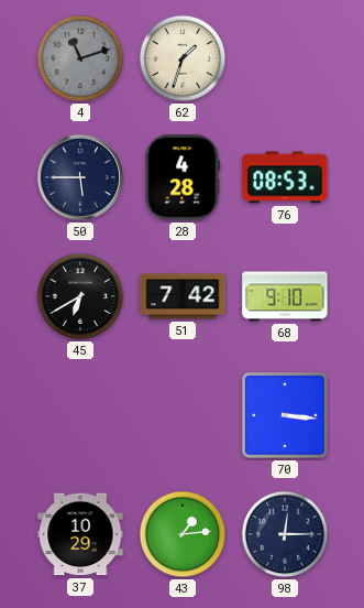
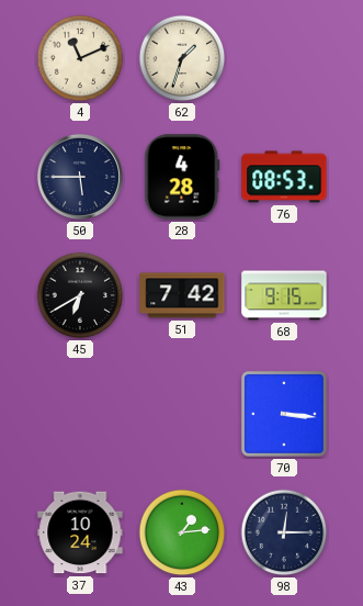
4: 11:12 -> 11:11 (80, 58)
4 dial: grey -> cream (80, 58)
68: 9:10 -> 9:15 (284, 295)
37: 10:29 -> 10:24 (80, 532)
